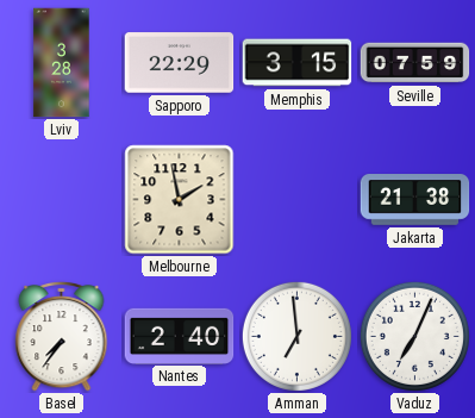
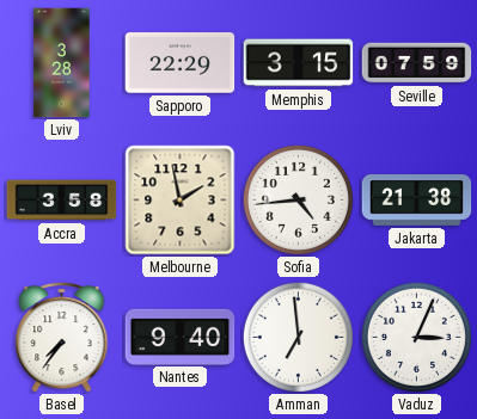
Accra: none -> 3:58 (62, 201)
Sofia: none -> 4:44 (298, 199)
Nantes: 2:40 -> 9:40 (181, 337)
Vaduz: 7:04 -> 3:04 (416, 337)
